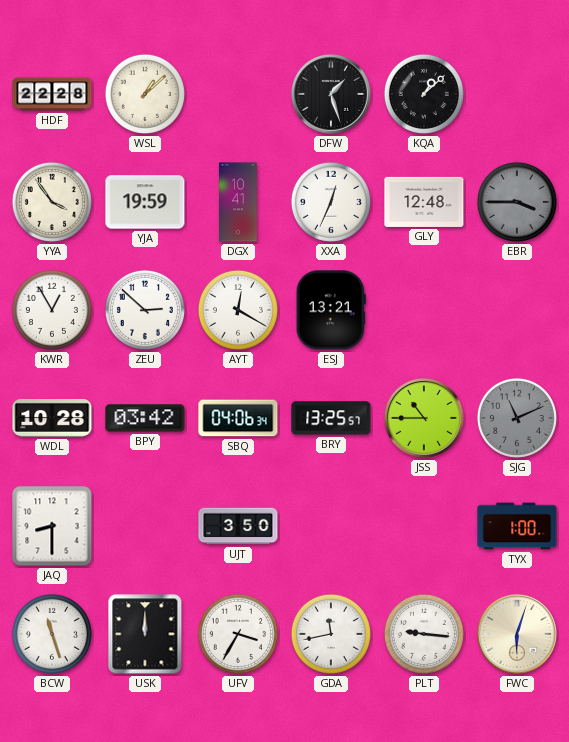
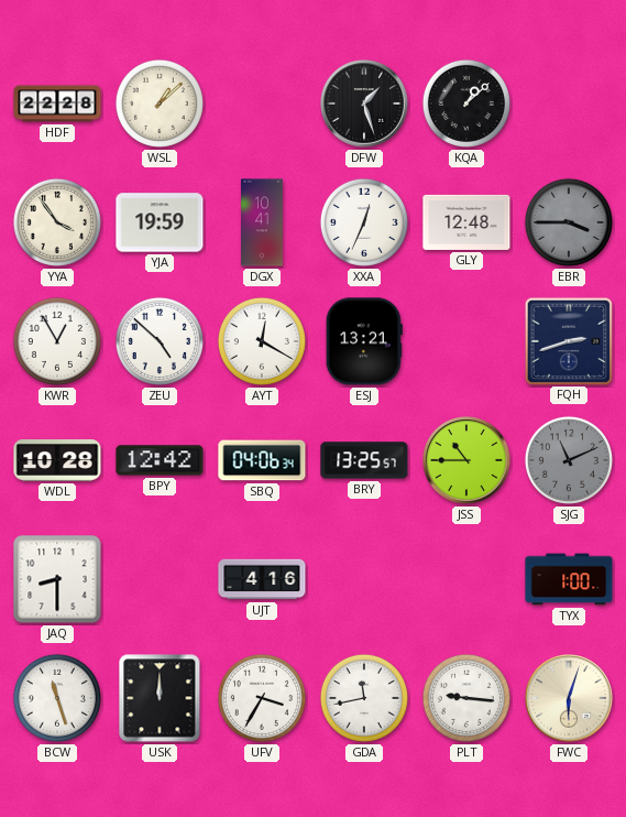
ZEU: 2:52 -> 4:52 (160, 341)
FQH: none -> 2:42 (568, 340)
BPY: 03:42 -> 12:42 (160, 460)
UJT: 3:50 -> 4:16 (262, 579)
